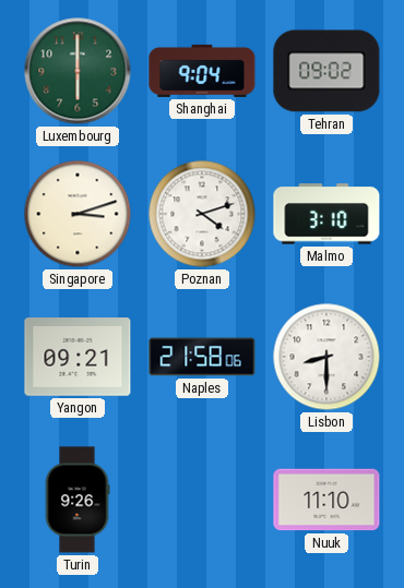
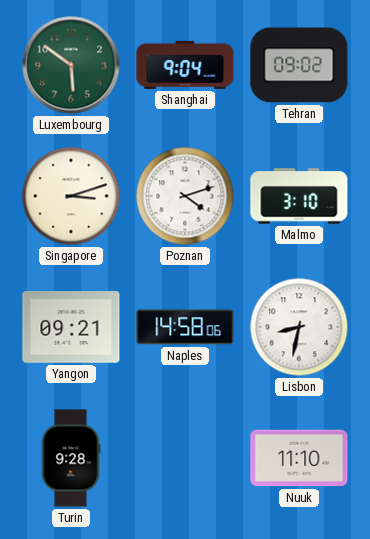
Luxembourg: 6:00 -> 5:51 (71, 65)
Naples: 21:58 -> 14:58 (185, 327)
Lisbon: 8:30 -> 8:32 (299, 327)
Turin: 9:26 -> 9:28 (71, 458)
